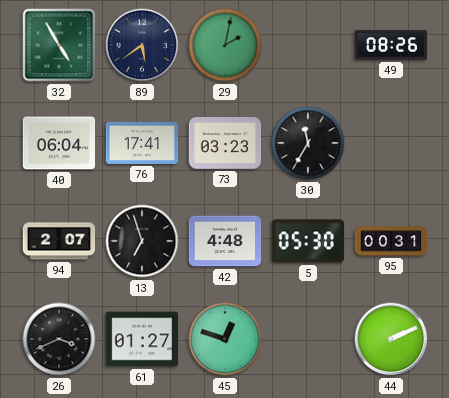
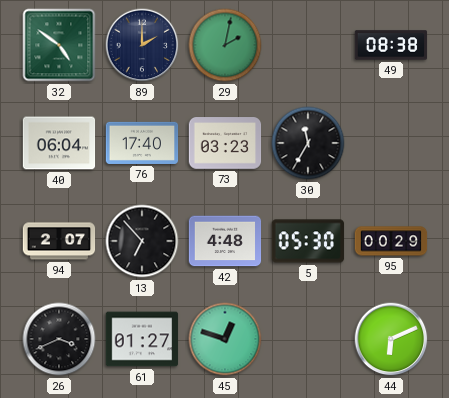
32: 4:55 -> 4:51 (59, 45)
89: 5:39 -> 2:00 (142, 45)
49: 08:26 -> 08:38 (391, 45)
76: 17:41 -> 17:40 (142, 143)
13: 6:57 -> 6:53 (142, 241)
95: 00:31 -> 00:29 (391, 241)
44: 2:11 -> 6:11 (391, 339)
